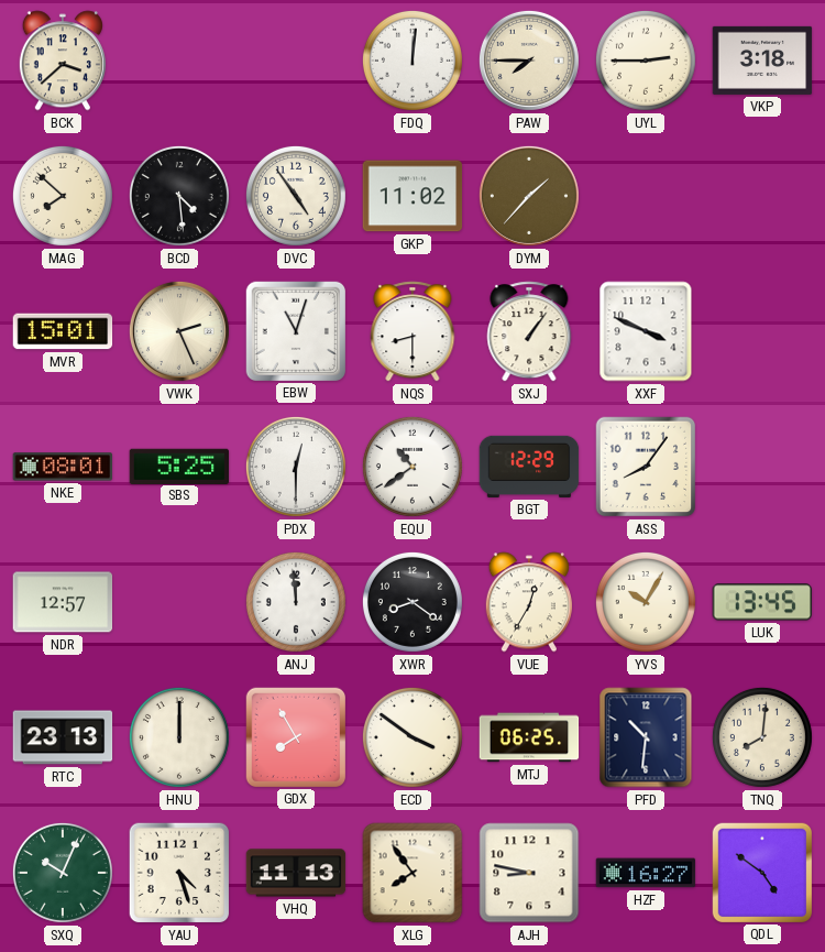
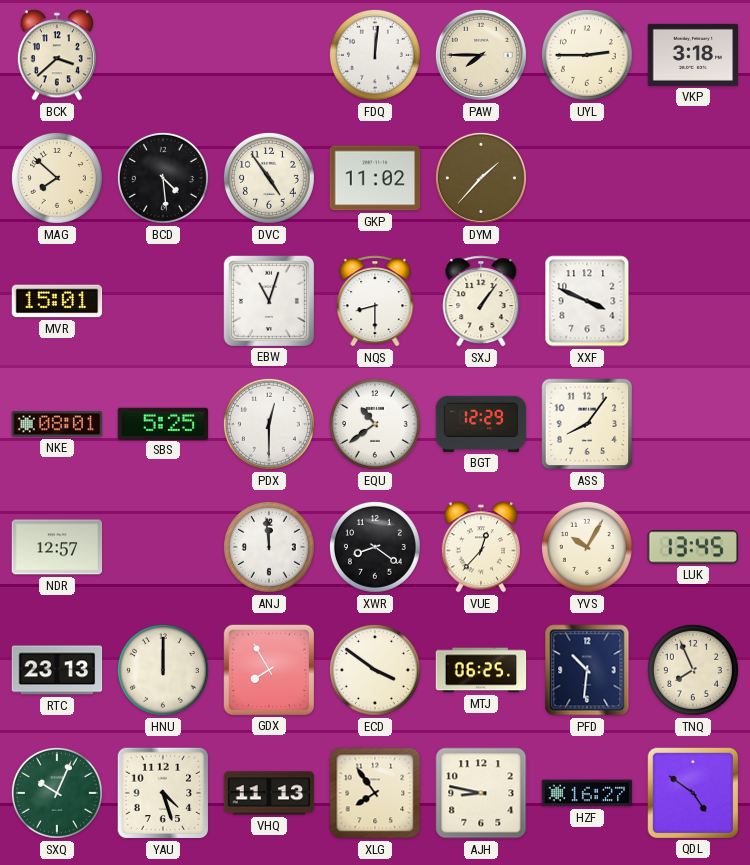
VWK: 2:26 -> none (179, 331)
VUE: 12:35 -> 12:37 (481, 547)
TNQ: 8:01 -> 7:56 (693, 670)
